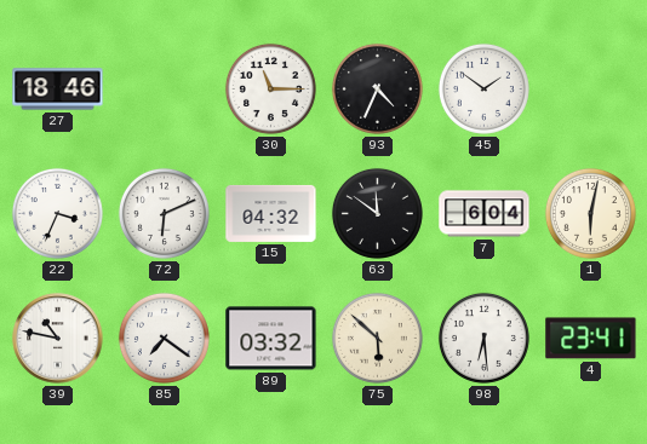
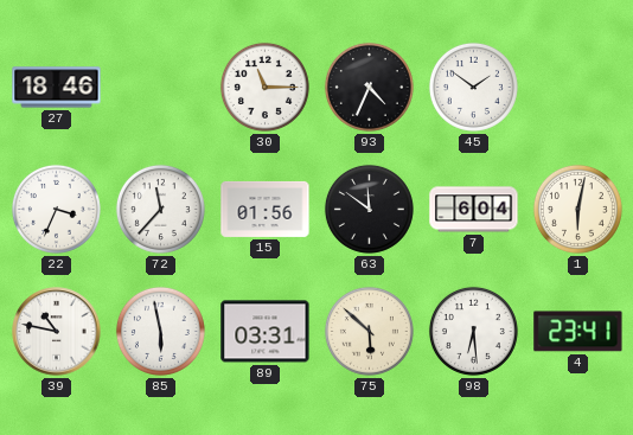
72: 6:11 -> 11:37 (160, 209)
15: 04:32 -> 01:56 (266, 209)
85: 7:21 -> 5:58 (160, 331)
89: 03:32 -> 03:31 (266, 332)
